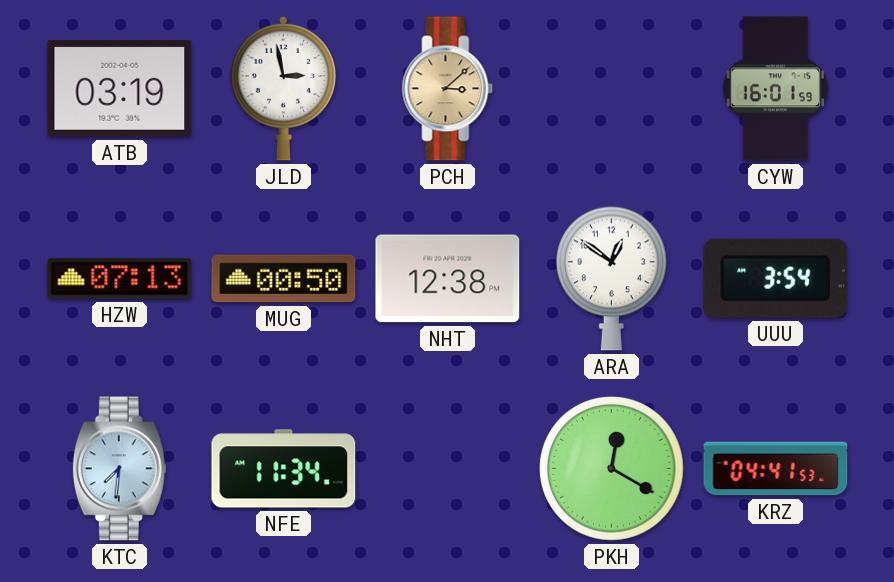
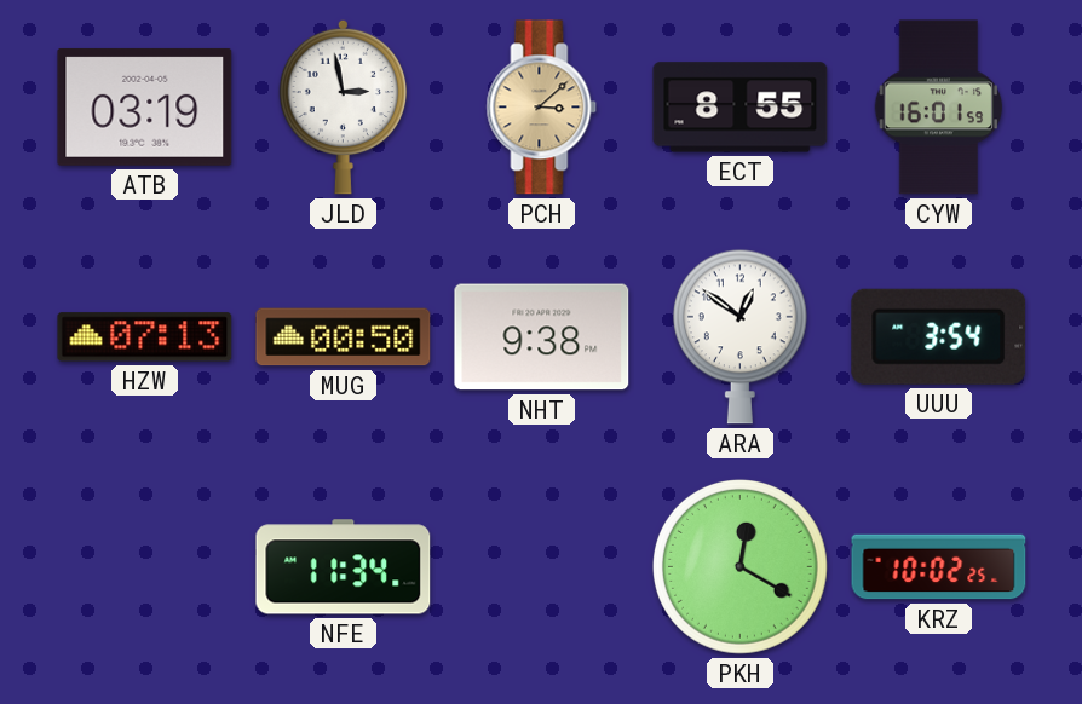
ECT: none -> 8:55 (741, 108)
NHT: 12:38 -> 9:38 (542, 337)
KTC: 7:31 -> none (119, 469)
KRZ: 04:41 -> 10:02 (939, 567)
